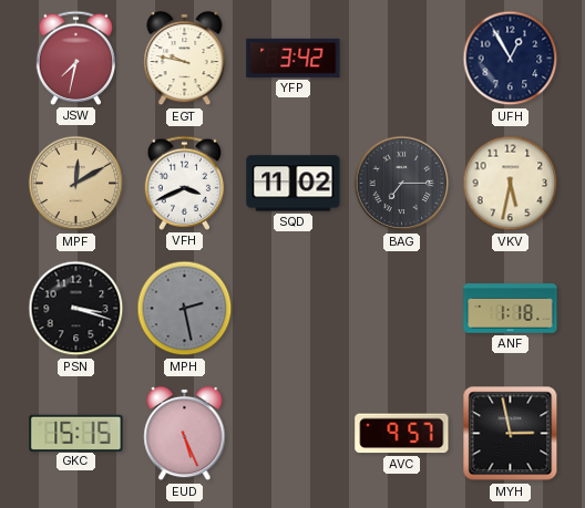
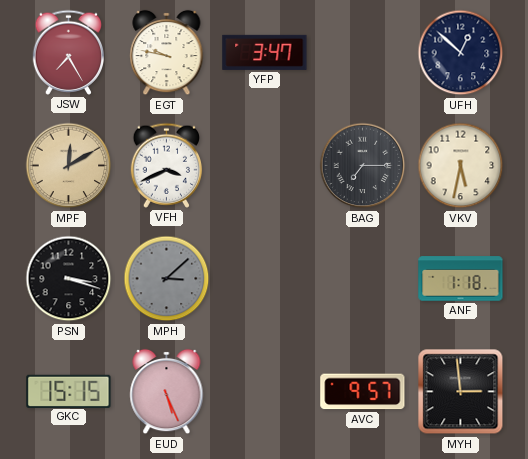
JSW: 7:32 -> 7:25 (69, 52)
YFP: 3:42 -> 3:47 (265, 52)
UFH: 12:55 -> 12:52 (461, 53)
SQD: 11:02 -> none (294, 184)
MPH: 2:28 -> 3:08 (167, 279)
MYH: 2:58 -> 2:59 (461, 392)
